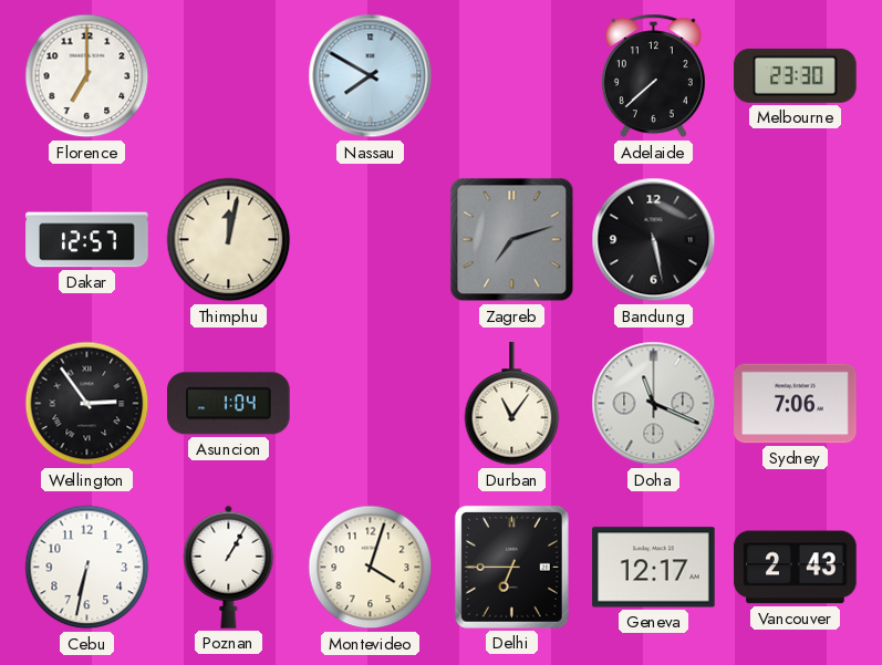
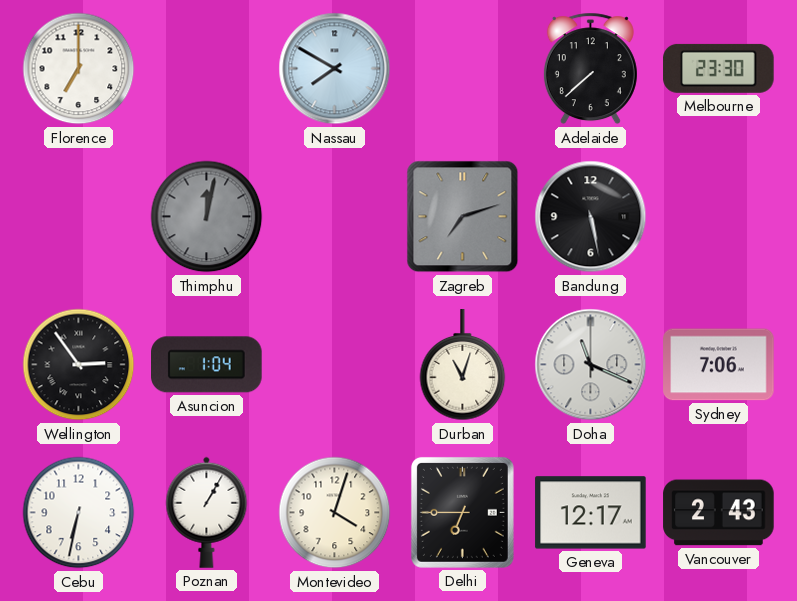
Dakar: 12:57 -> none (87, 240)
Thimphu dial: cream -> grey (207, 217)
Durban: 11:06 -> 11:03 (463, 365)
